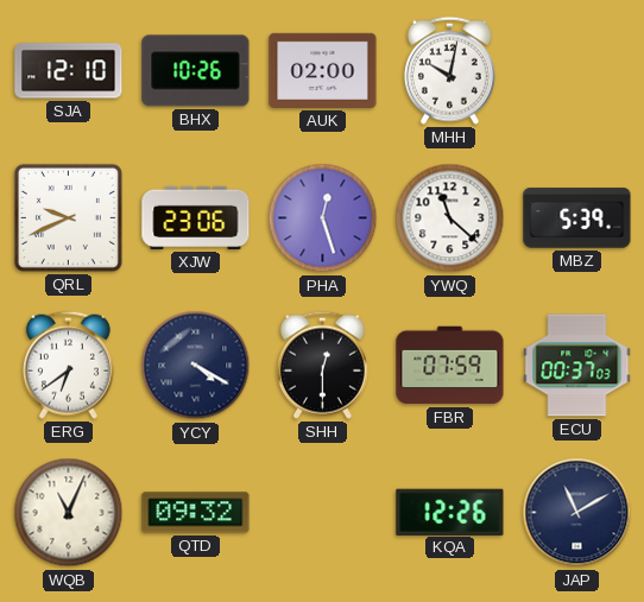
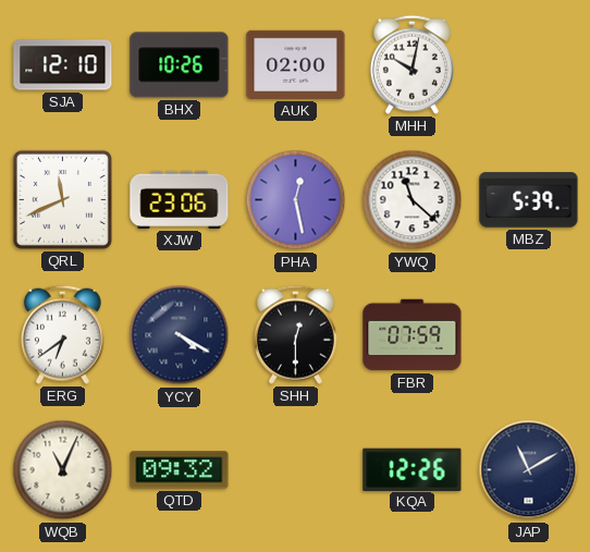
QRL: 9:41 -> 11:41 (62, 199)
PHA: 12:27 -> 12:28 (296, 200)
ECU: 00:37 -> none (577, 366)
